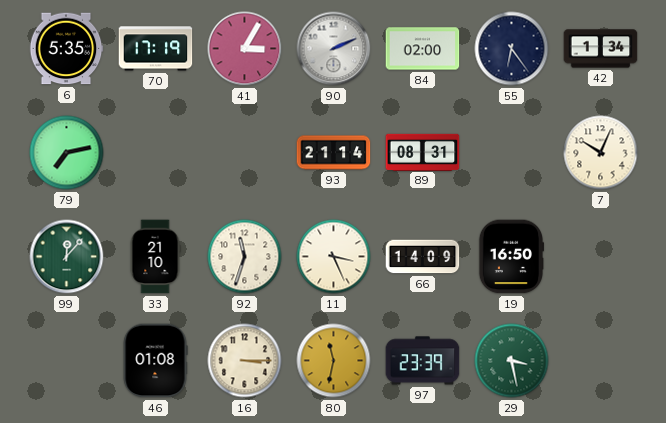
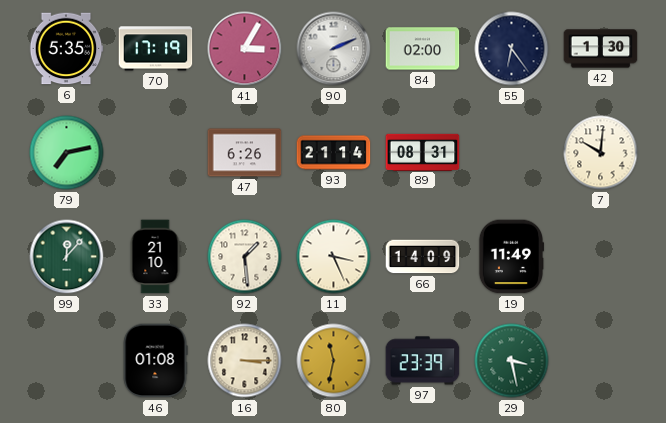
42: 1:34 -> 1:30 (601, 49)
47: none -> 6:26 (245, 153)
7: 10:04 -> 10:01 (601, 153)
92: 11:33 -> 1:29 (245, 257)
19: 16:50 -> 11:49 (510, 257)
